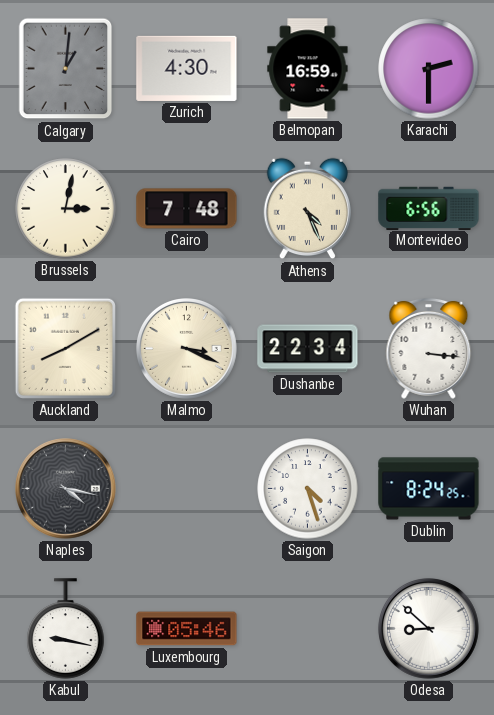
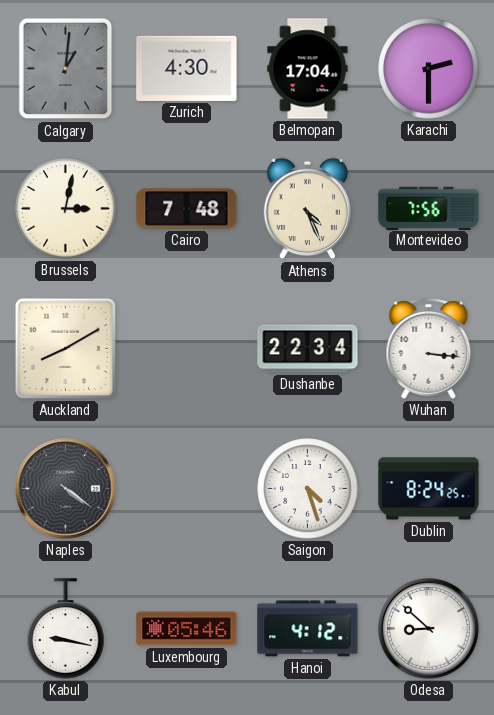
Belmopan: 16:59 -> 17:04 (308, 69)
Montevideo: 6:56 -> 7:56 (429, 208)
Malmo: 3:19 -> none (187, 349)
Naples: 4:17 -> 4:21 (66, 489)
Hanoi: none -> 4:12 (308, 629)
